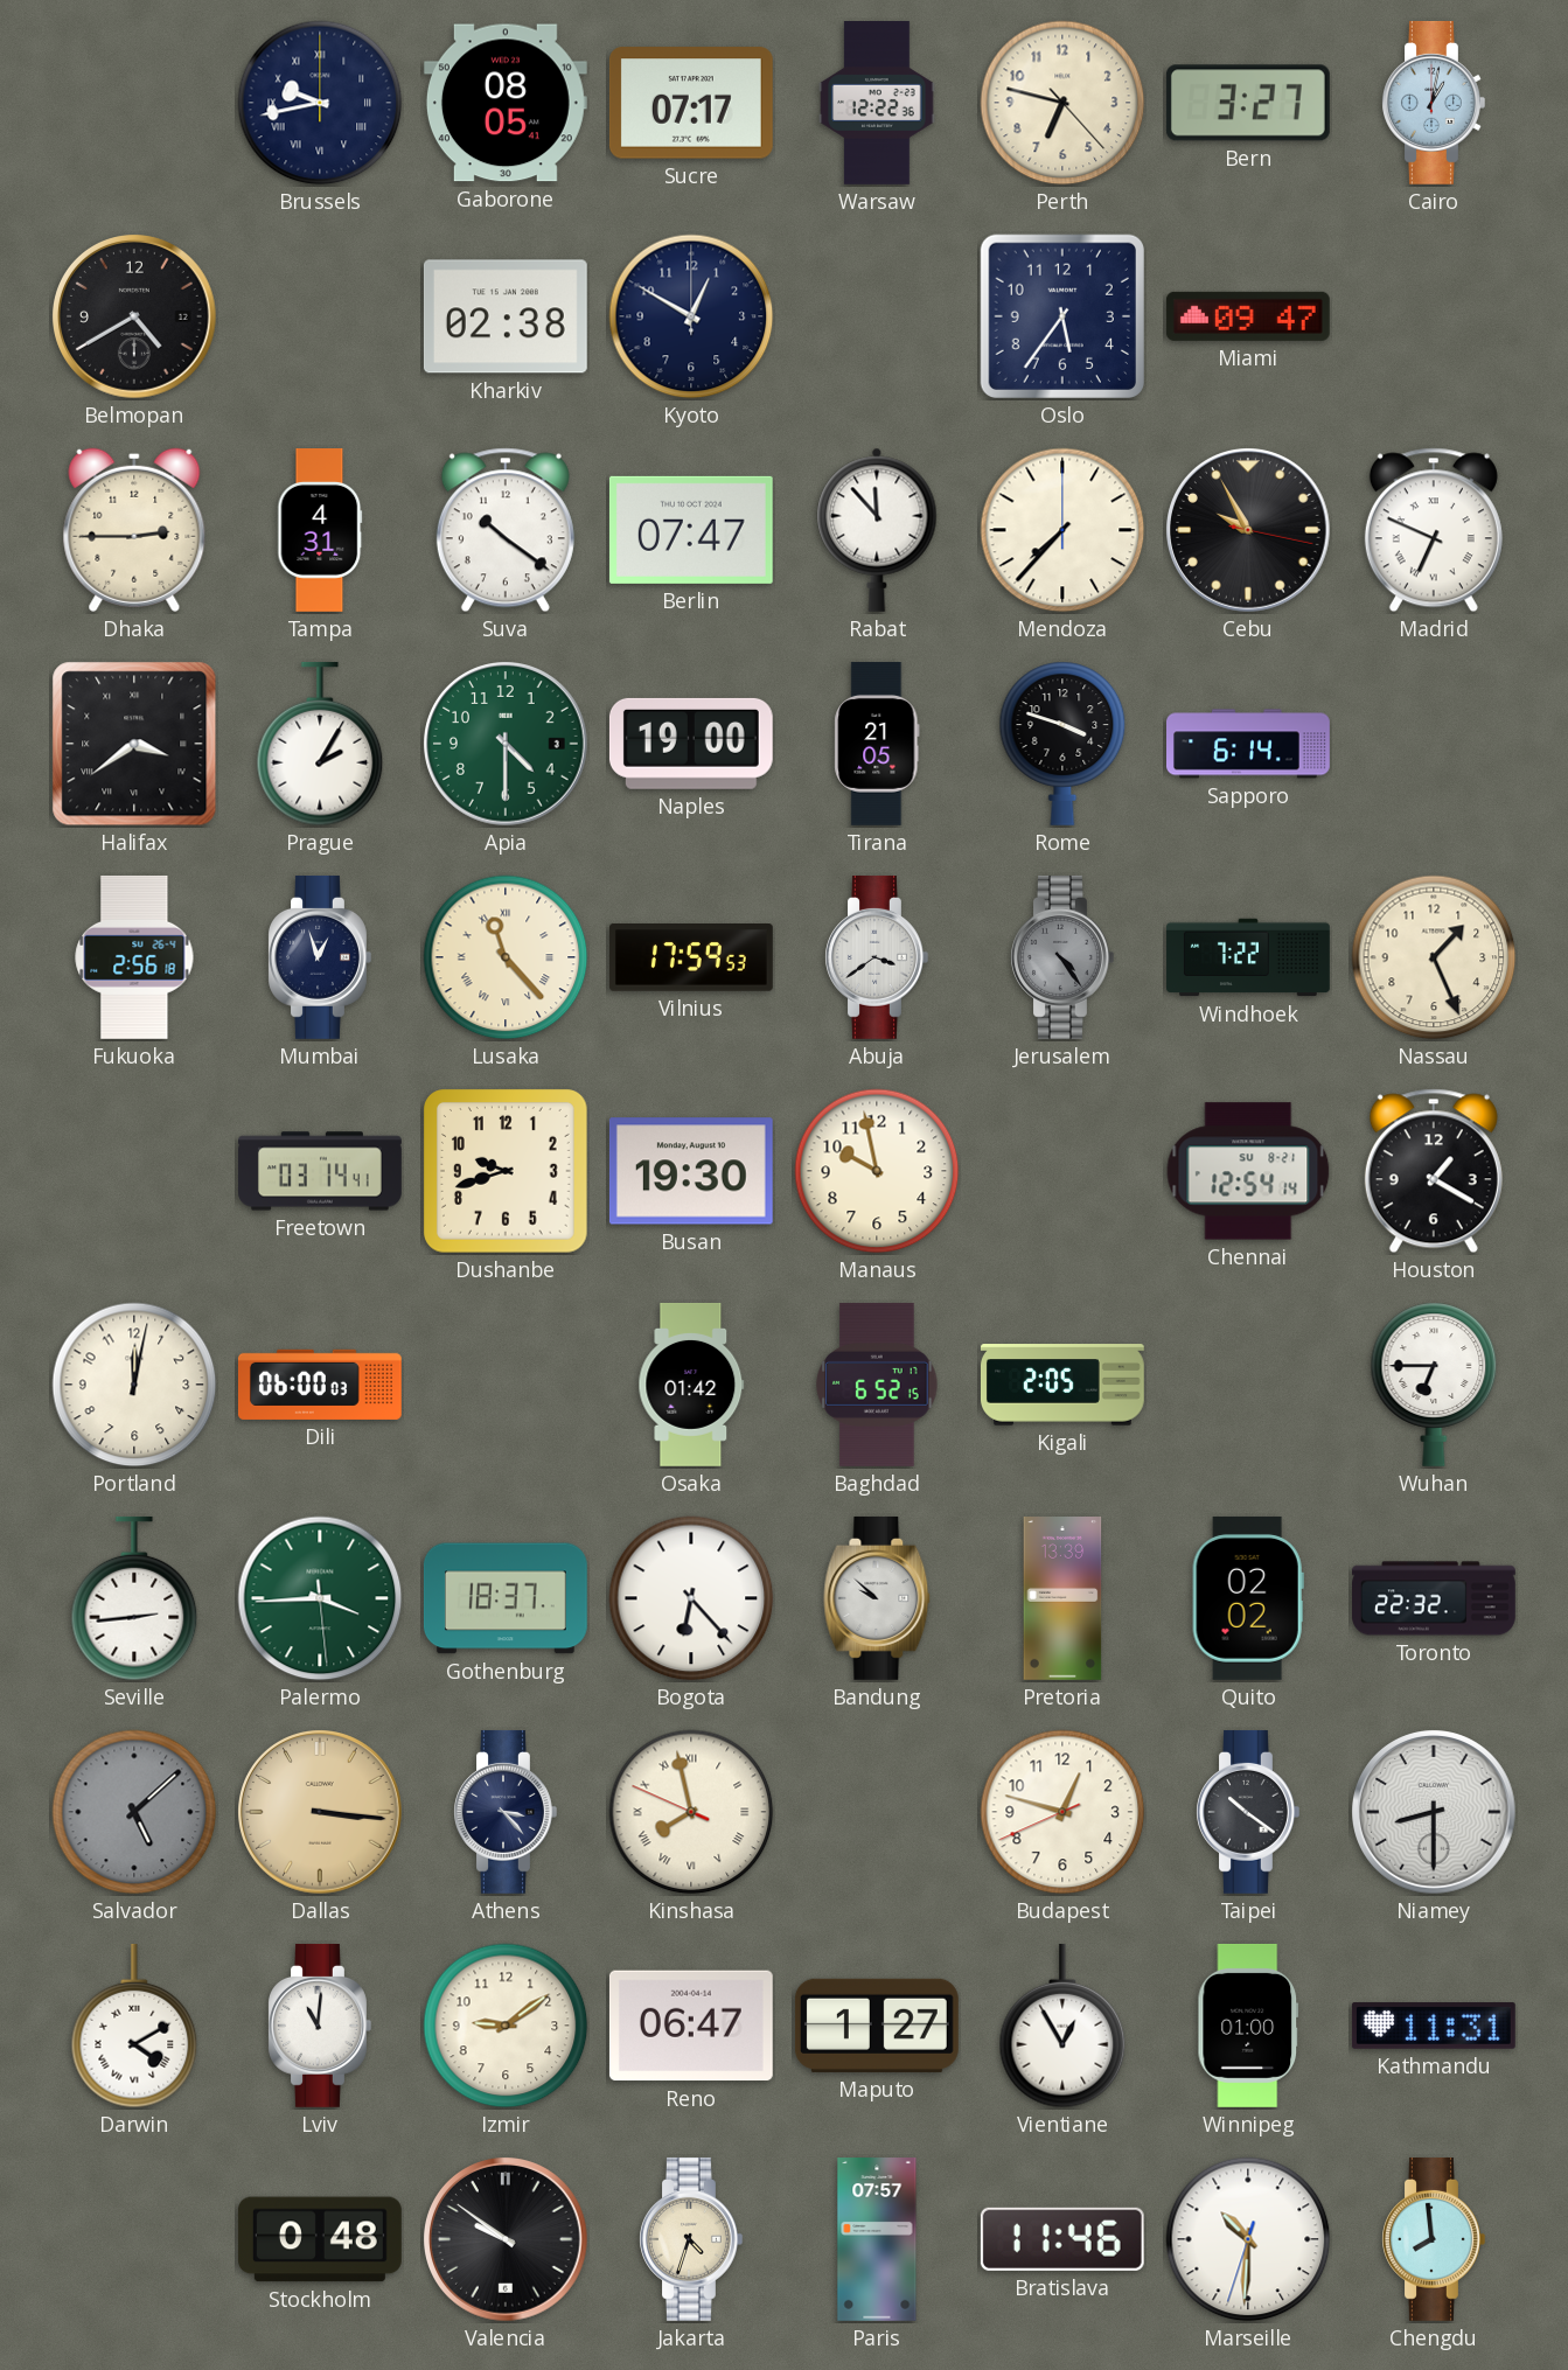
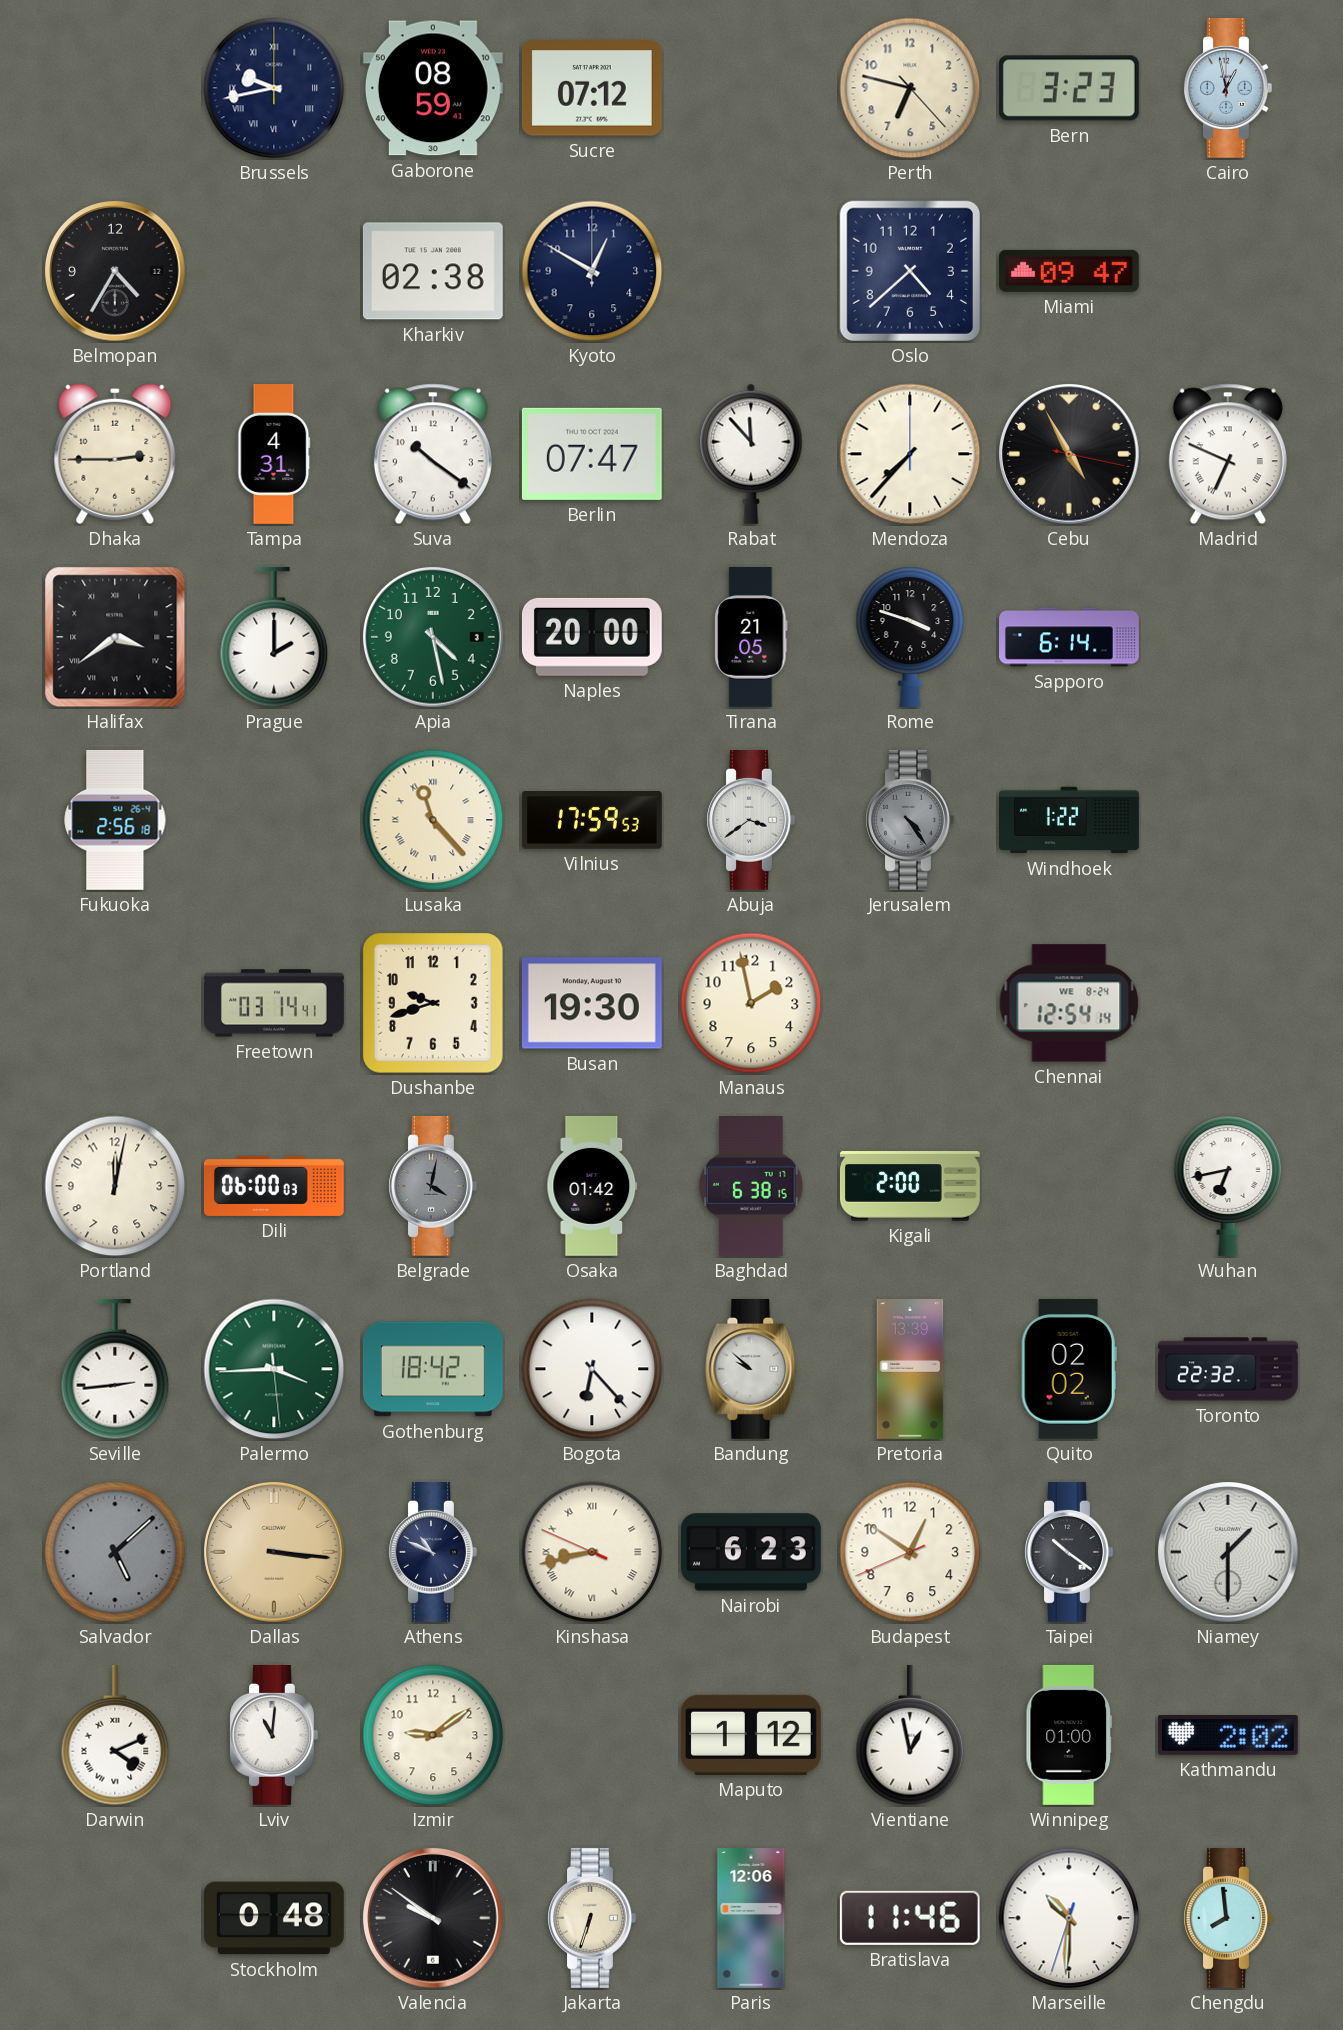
Gaborone: 08:05 -> 08:59 (433, 88)
Sucre: 07:17 -> 07:12 (592, 88)
Warsaw: 12:22 -> none (877, 104)
Bern: 3:27 -> 3:23 (1069, 88)
Cairo: 1:02 -> 12:58 (1228, 88)
Belmopan: 4:40 -> 4:35 (116, 272)
Oslo: 5:36 -> 4:38 (910, 271)
Cebu: 9:55 -> 4:55 (1070, 455)
Prague: 2:05 -> 2:00 (274, 637)
Apia: 4:30 -> 4:28 (434, 638)
Naples: 19:00 -> 20:00 (592, 637)
Mumbai: 12:57 -> none (320, 957)
Windhoek: 7:22 -> 1:22 (1070, 820)
Nassau: 1:26 -> none (1434, 957)
Manaus: 9:58 -> 1:58 (751, 1003)
Chennai date: SU 8-21 -> WE 8-24 (1069, 1003)
Houston: 1:20 -> none (1434, 1171)
Belgrade: none -> 4:02 (433, 1186)
Baghdad: 6:52 -> 6:38 (751, 1186)
Kigali: 2:05 -> 2:00 (910, 1186)
Wuhan: 6:45 -> 6:43 (1228, 1186)
Gothenburg: 18:37 -> 18:42 (433, 1369)
Athens: 3:23 -> 10:49 (433, 1552)
Kinshasa: 7:57 -> 8:42 (592, 1552)
Nairobi: none -> 6:23 (751, 1552)
Budapest: 12:47 -> 12:50 (910, 1552)
Niamey: 8:30 -> 1:30 (1229, 1553)
Darwin: 4:10 -> 4:11 (115, 1735)
Reno: 06:47 -> none (691, 2026)
Maputo: 1:27 -> 1:12 (751, 1735)
Vientiane: 12:55 -> 12:58 (910, 1735)
Kathmandu: 11:31 -> 2:02 (1228, 1736)
Jakarta: 4:33 -> 6:33 (592, 1918)
Paris: 07:57 -> 12:06 (751, 1919)
